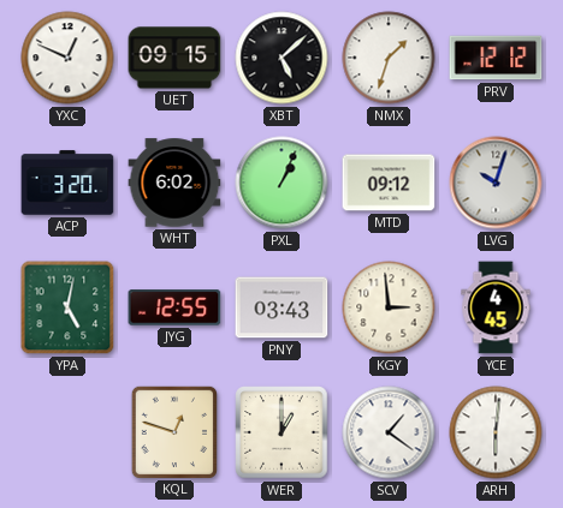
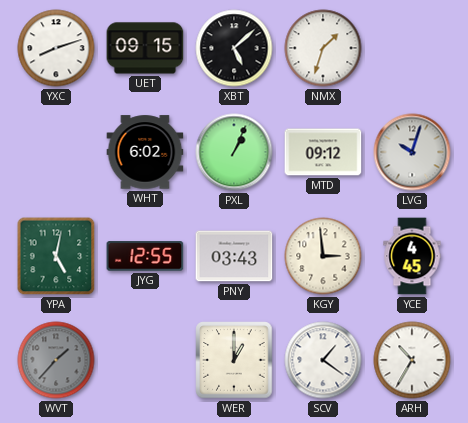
YXC: 12:49 -> 8:12 (56, 48)
PRV: 12:12 -> none (496, 58)
ACP: 3:20 -> none (67, 183)
WVT: none -> 1:37 (56, 360)
KQL: 12:48 -> none (173, 431)
ARH: 6:01 -> 10:35 (412, 360)
